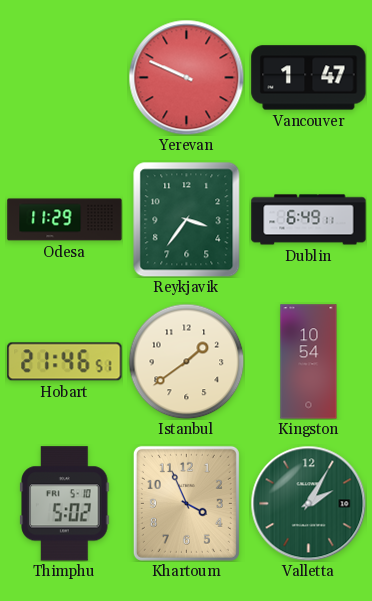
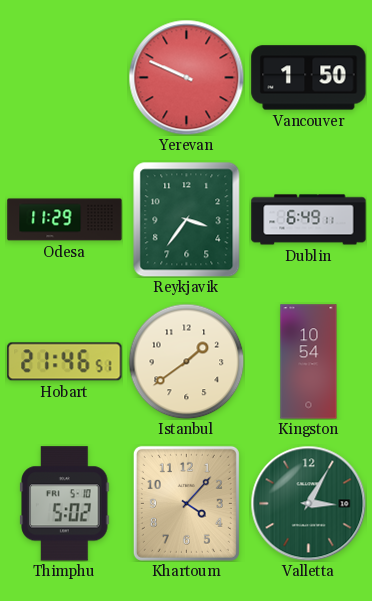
Vancouver: 1:47 -> 1:50 (309, 78)
Khartoum: 3:56 -> 4:07 (186, 503)
Valletta: 2:05 -> 3:05 (308, 503)
